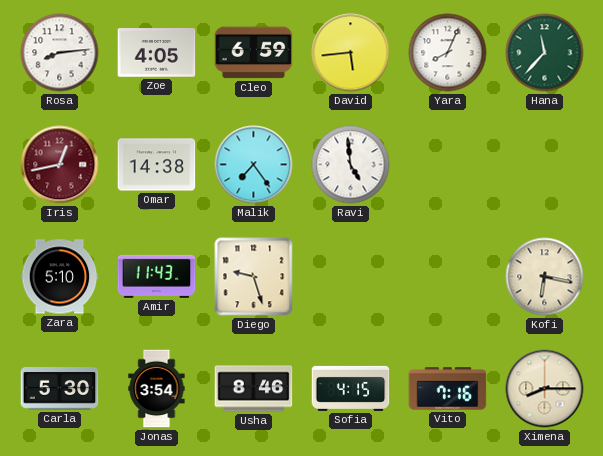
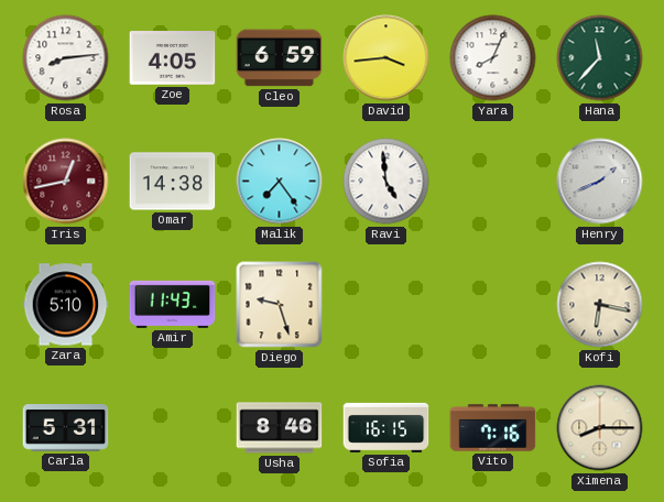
David: 5:44 -> 3:44 (387, 58)
Henry: none -> 1:41 (600, 182)
Carla: 5:30 -> 5:31 (66, 428)
Jonas: 3:54 -> none (157, 389)
Sofia: 4:15 -> 16:15 (387, 427)
